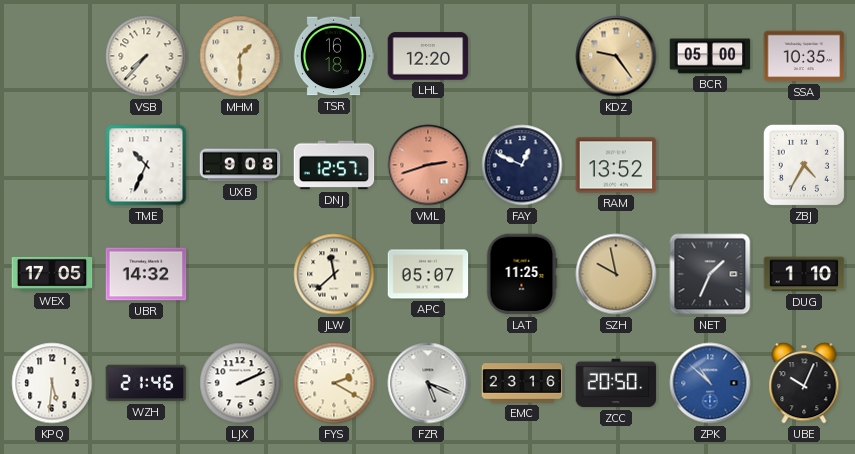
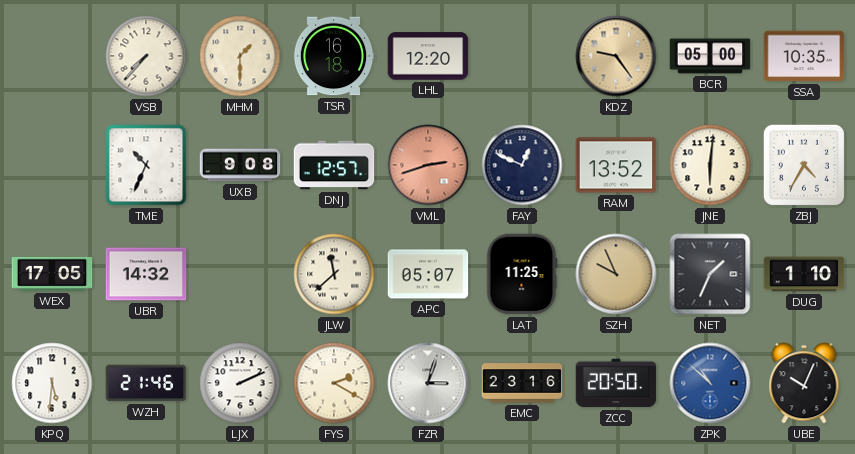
JNE: none -> 6:01 (710, 165)
SZH: 9:58 -> 9:56 (616, 274)
FZR: 5:19 -> 3:03 (428, 383)
